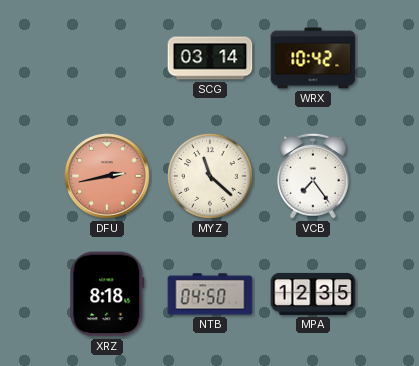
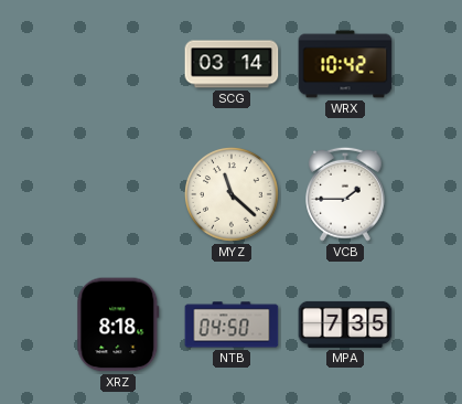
DFU: 2:43 -> none (107, 176)
VCB: 7:24 -> 1:45 (346, 194)
MPA: 12:35 -> 7:35 (345, 325)
